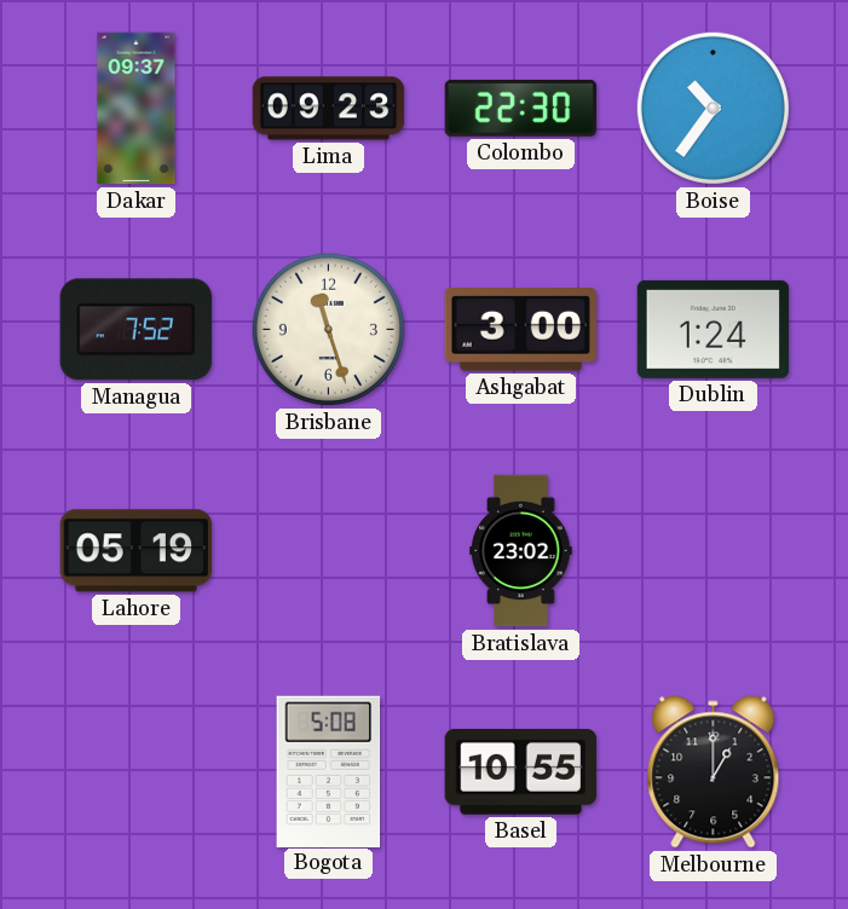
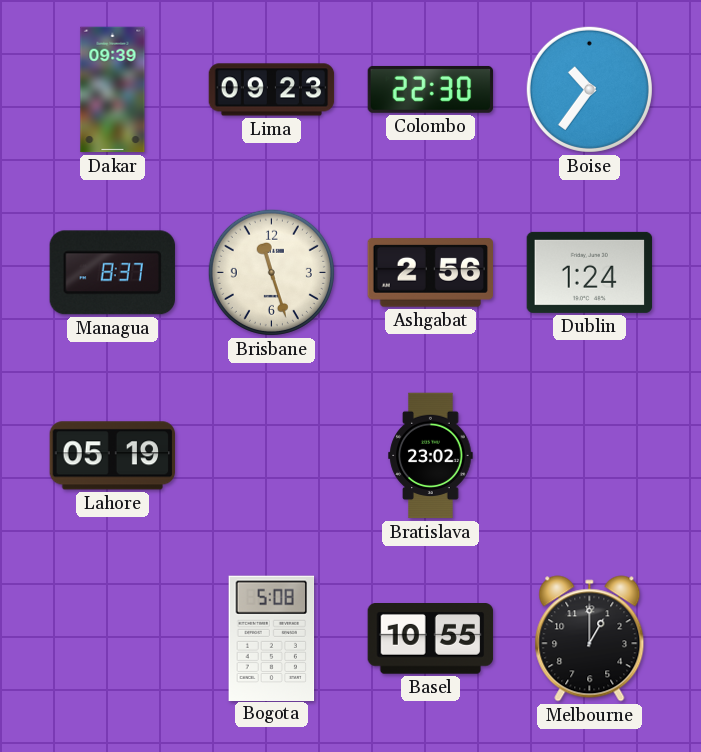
Dakar: 09:37 -> 09:39 (113, 90)
Managua: 7:52 -> 8:37 (112, 273)
Ashgabat: 3:00 -> 2:56 (430, 273)
